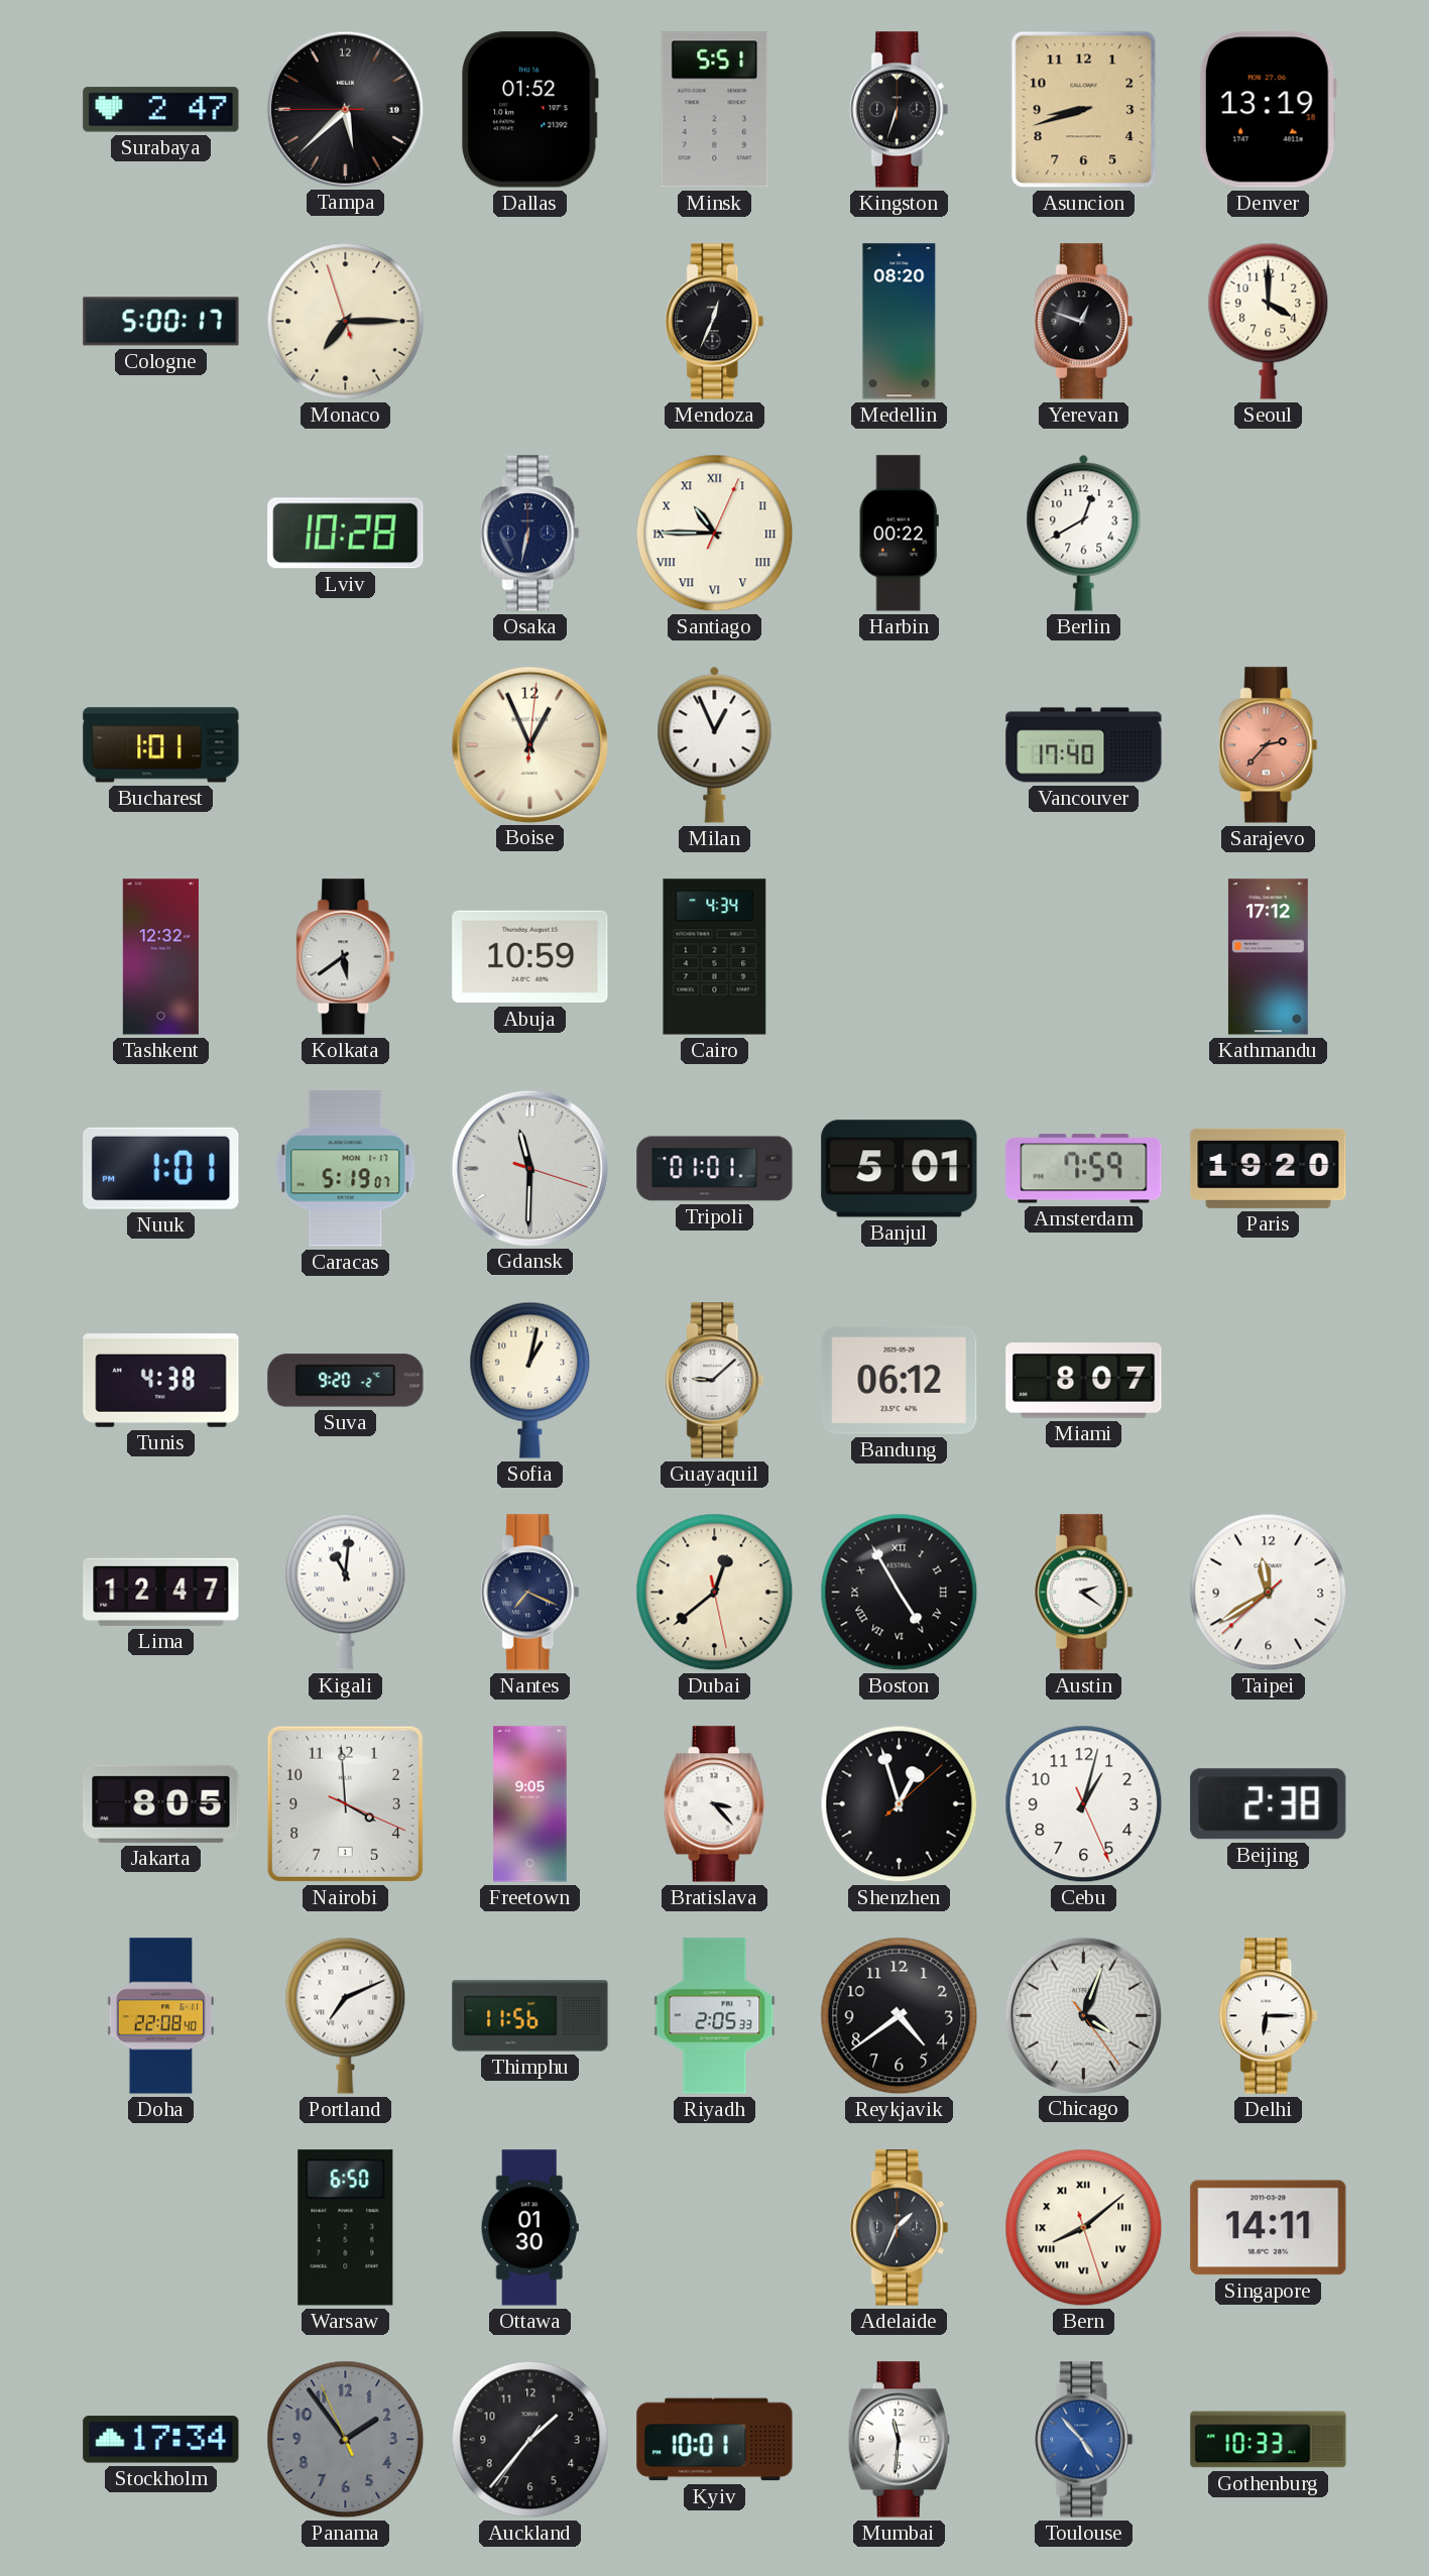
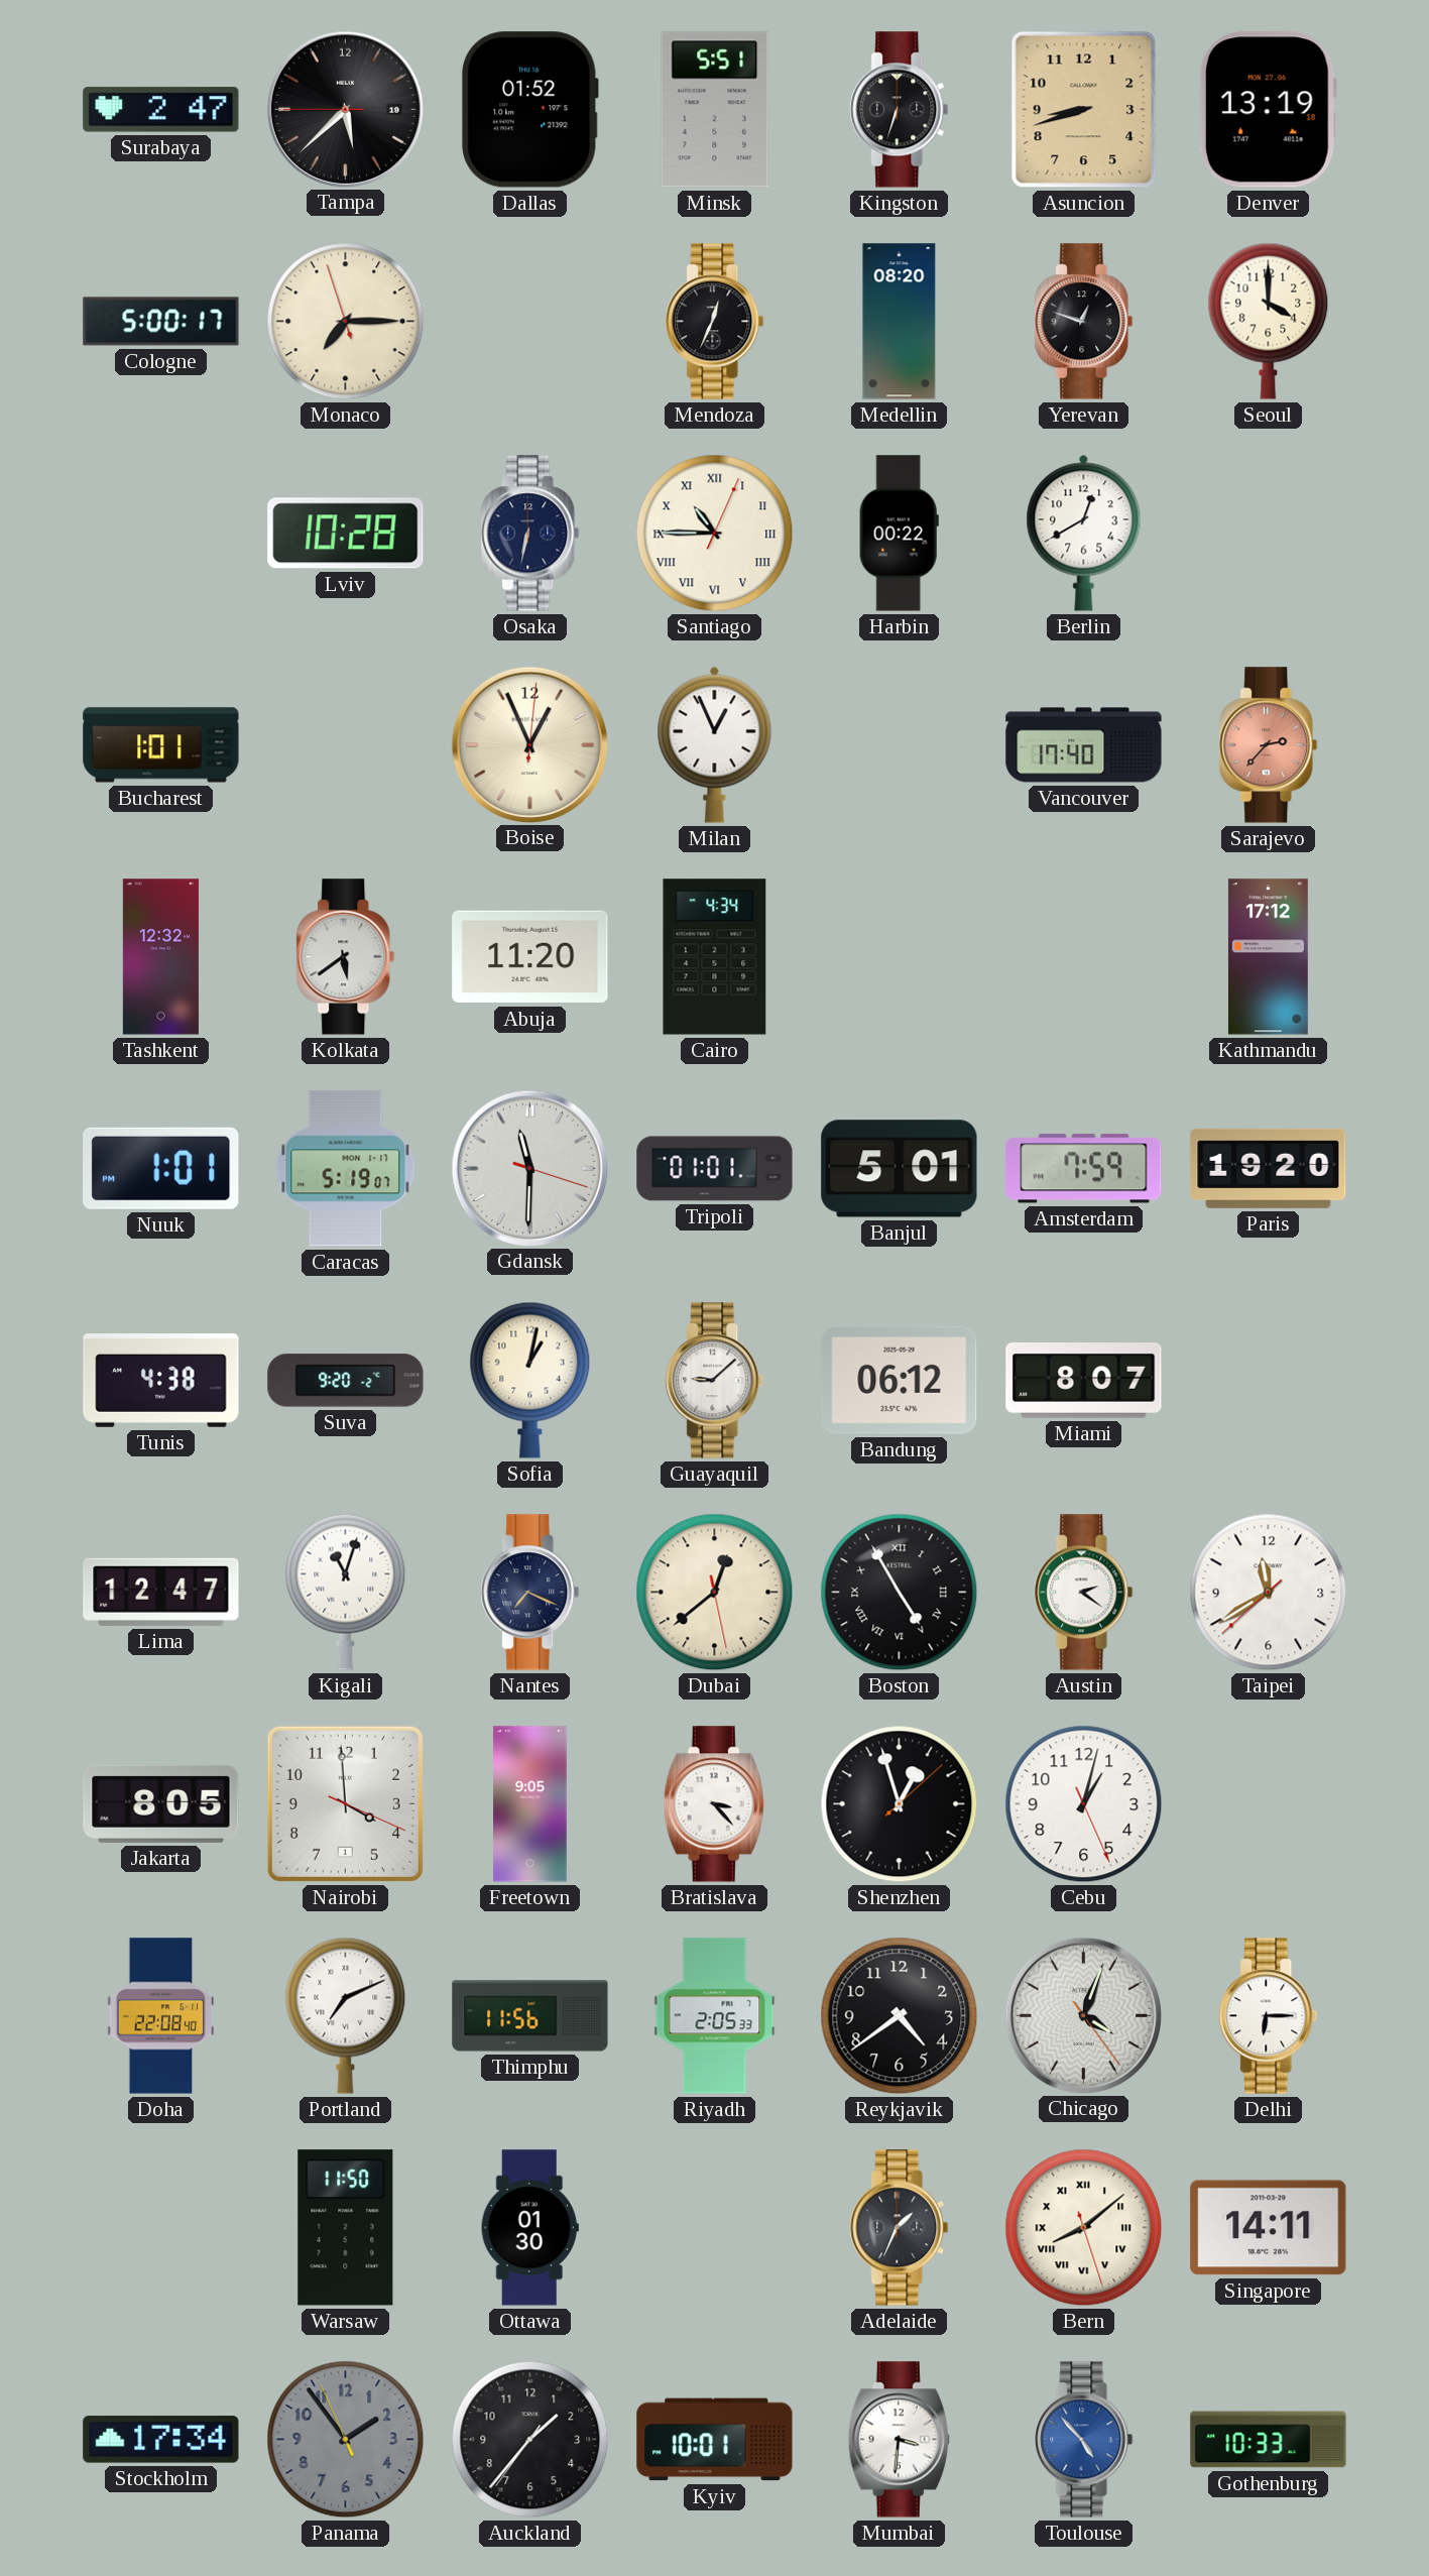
Abuja: 10:59 -> 11:20 (530, 957)
Kigali: 11:01 -> 11:03 (346, 1592)
Beijing: 2:38 -> none (1269, 1804)
Warsaw: 6:50 -> 11:50 (346, 2228)
Mumbai: 11:31 -> 3:31 (899, 2440)
